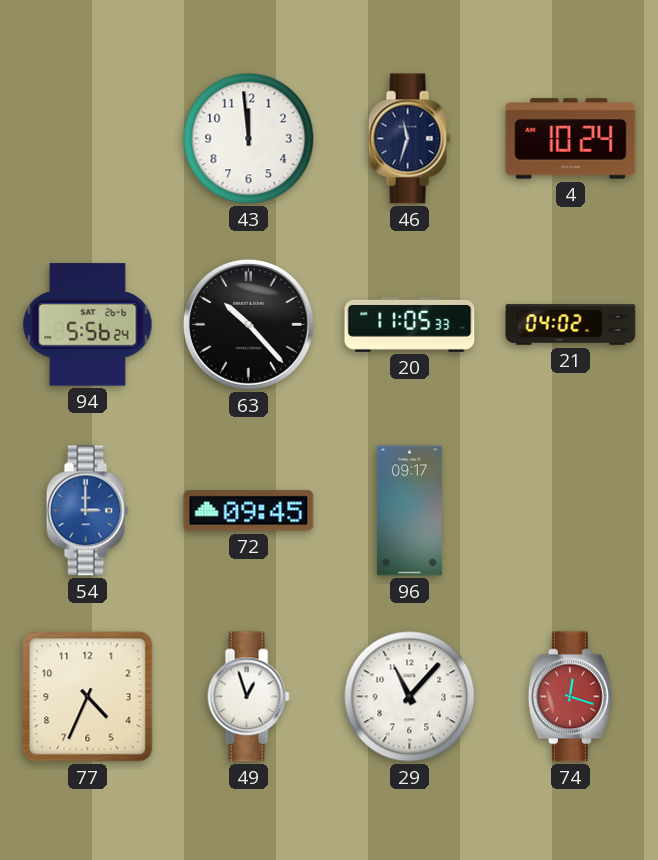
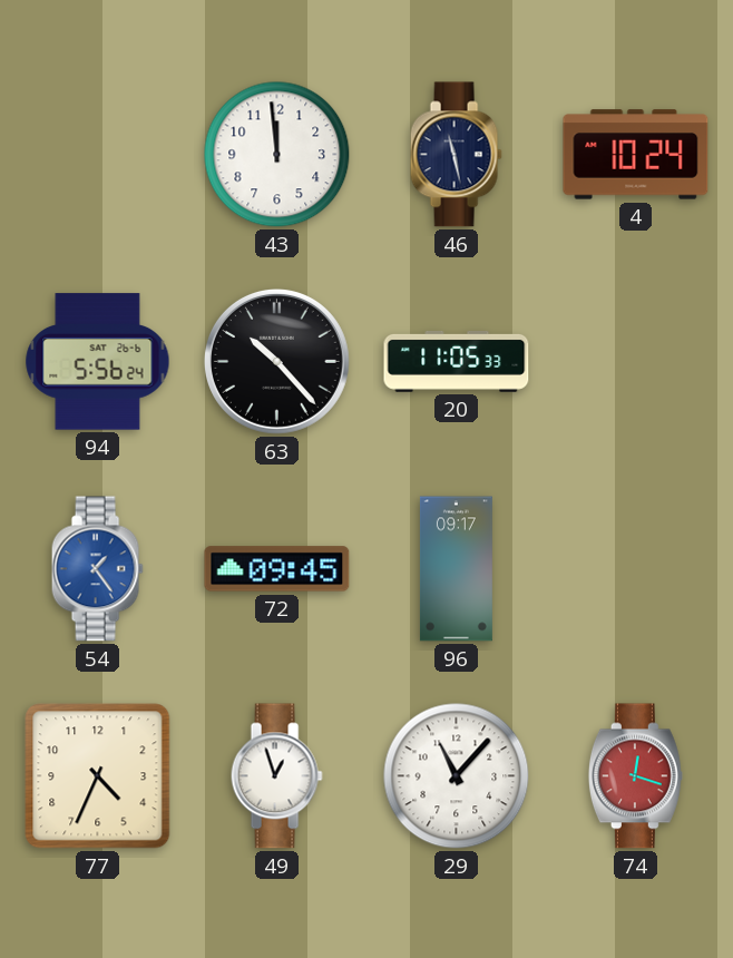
46: 11:33 -> 11:28 (456, 155)
21: 04:02 -> none (571, 325)
54: 3:00 -> 1:24 (97, 569)
